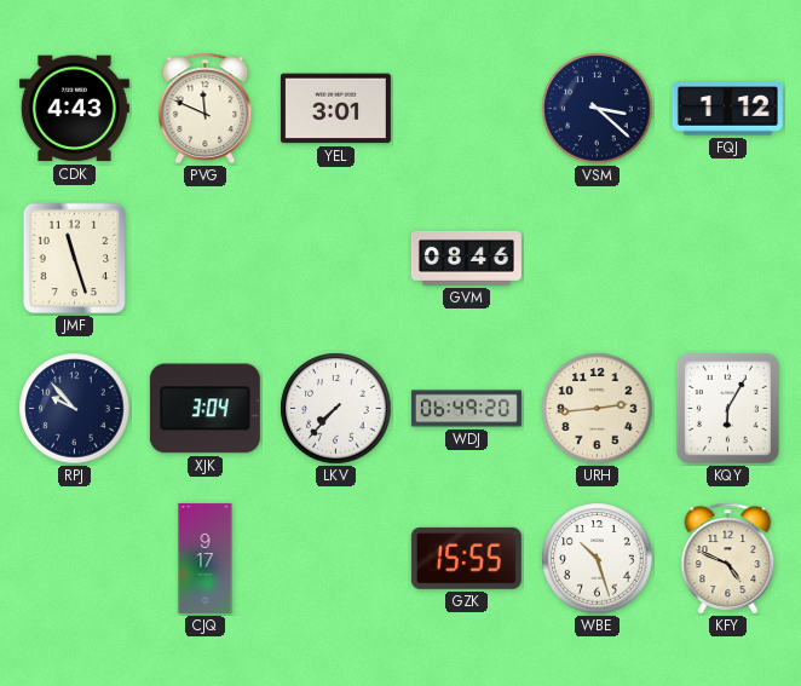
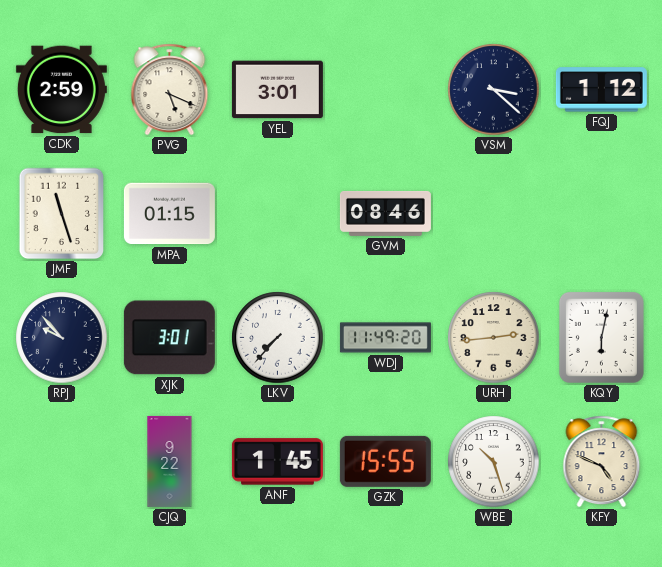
CDK: 4:43 -> 2:59 (61, 90)
PVG: 11:49 -> 5:19 (170, 90)
MPA: none -> 01:15 (169, 214)
XJK: 3:04 -> 3:01 (169, 338)
WDJ: 06:49 -> 11:49 (385, 338)
KQY: 6:05 -> 6:02 (601, 337)
CJQ: 9:17 -> 9:22 (170, 461)
ANF: none -> 1:45 (277, 462)
